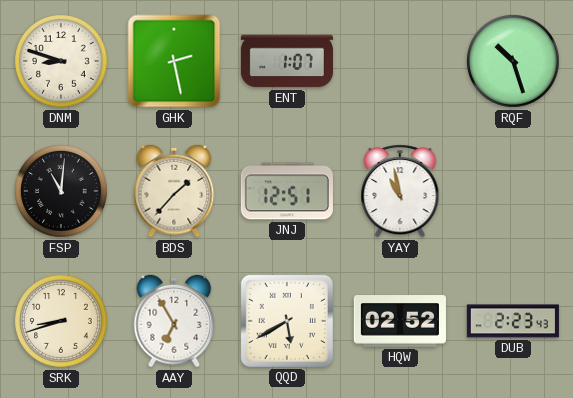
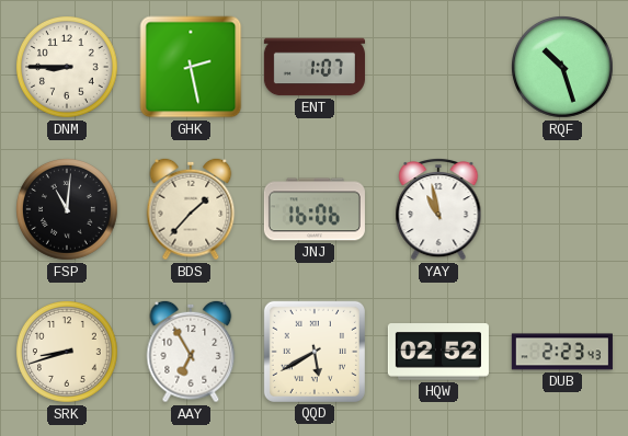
DNM: 8:48 -> 8:45 (68, 68)
JNJ: 12:51 -> 16:06 (315, 209)
